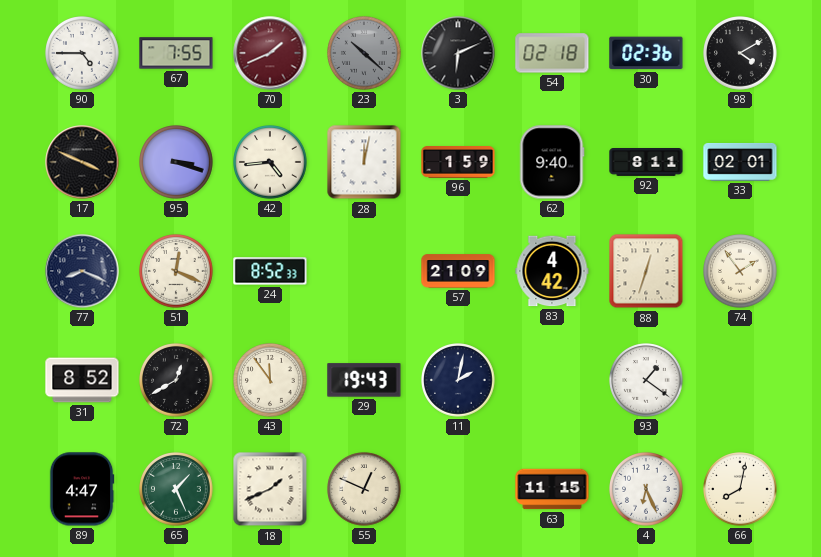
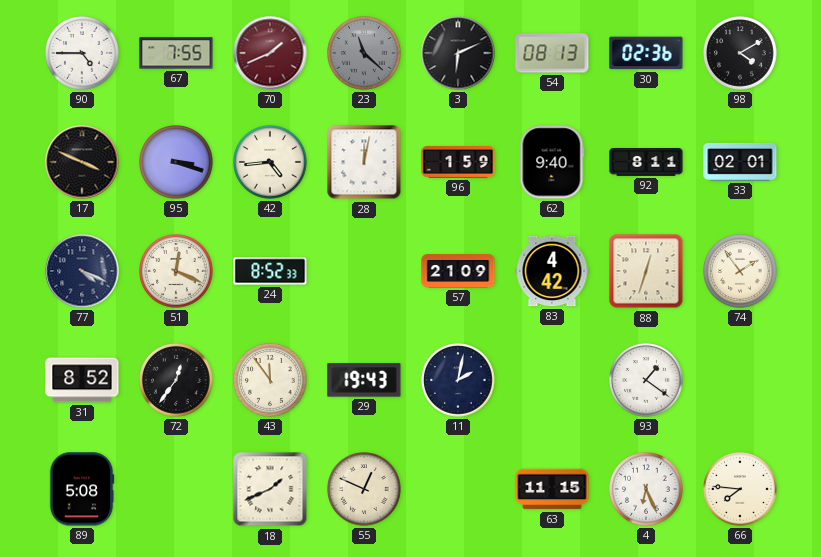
23: 10:22 -> 11:22 (364, 53)
54: 02:18 -> 08:13 (552, 53)
77: 8:19 -> 4:19 (82, 271)
72: 12:40 -> 12:36 (176, 380)
89: 4:47 -> 5:08 (82, 489)
65: 1:26 -> none (176, 489)
66: 8:02 -> 7:46 (740, 489)
